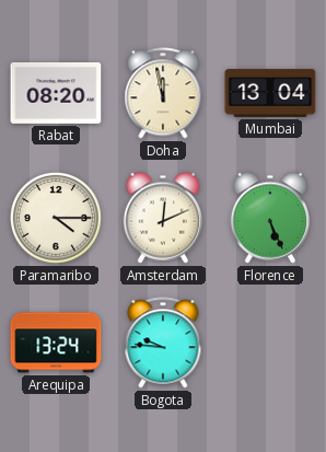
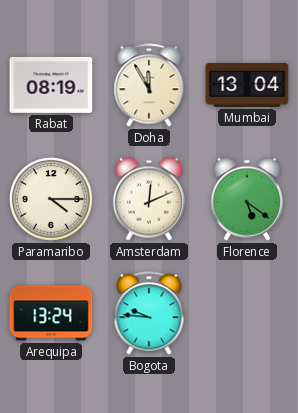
Rabat: 08:20 -> 08:19 (51, 85)
Doha: 11:58 -> 11:55 (149, 85)
Florence: 5:26 -> 5:21 (246, 199)
